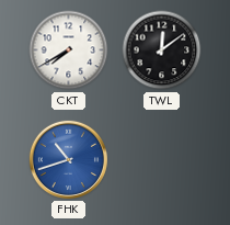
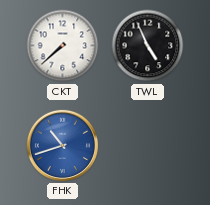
CKT: 7:40 -> 7:38 (63, 46)
TWL: 12:09 -> 4:56 (148, 46)
